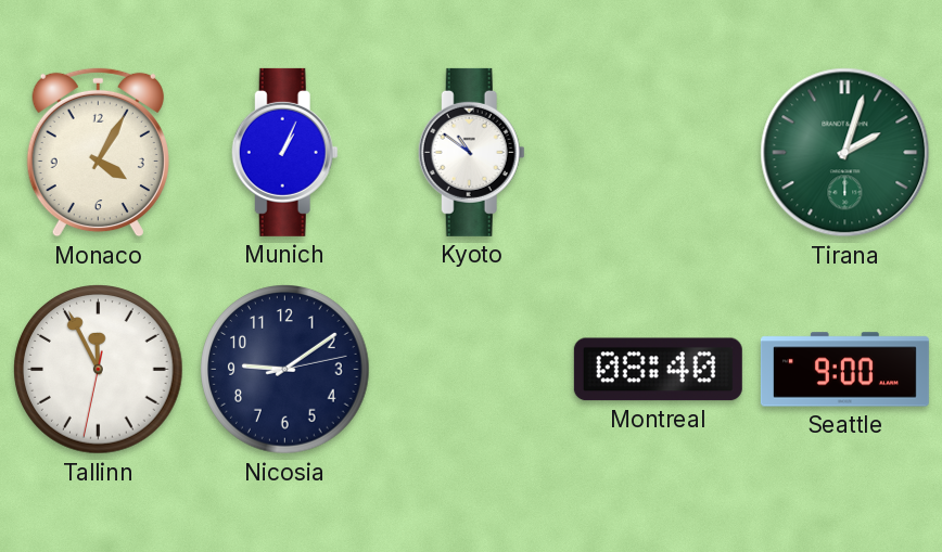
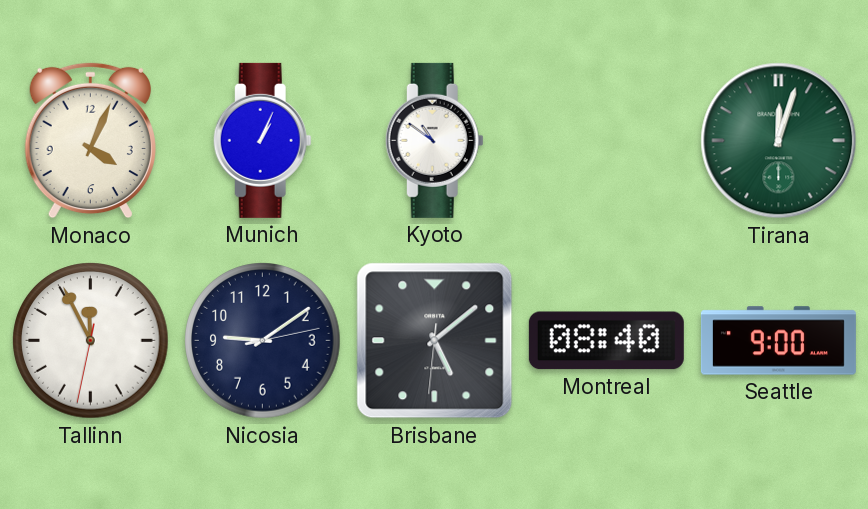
Monaco: 4:05 -> 4:04 (90, 141)
Tirana: 2:03 -> 12:03 (779, 141)
Brisbane: none -> 5:08 (435, 341)
